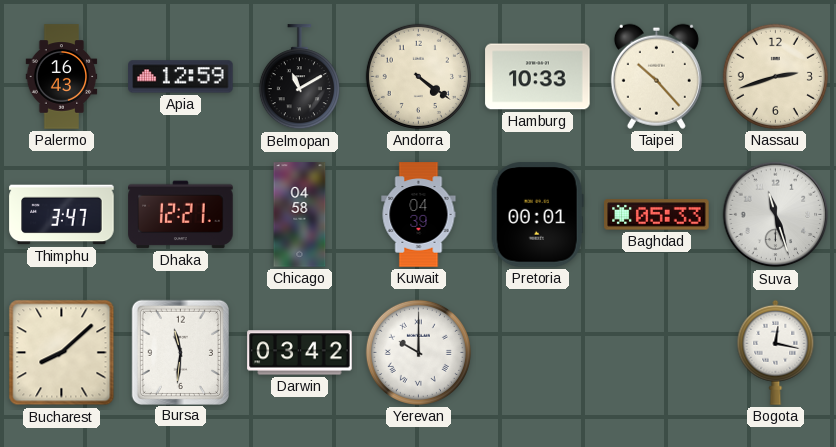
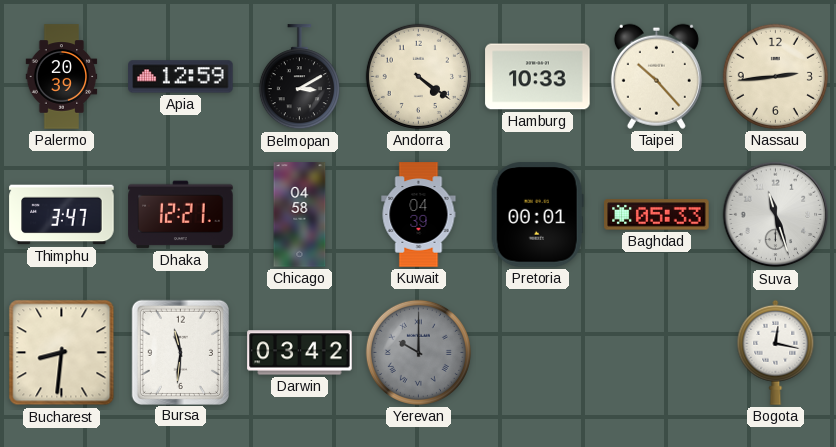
Palermo: 16:43 -> 20:39 (62, 77)
Belmopan: 11:10 -> 3:10 (299, 77)
Nassau: 2:42 -> 2:44 (775, 76)
Bucharest: 8:08 -> 8:31 (62, 353)
Yerevan dial: white -> grey (418, 352)
